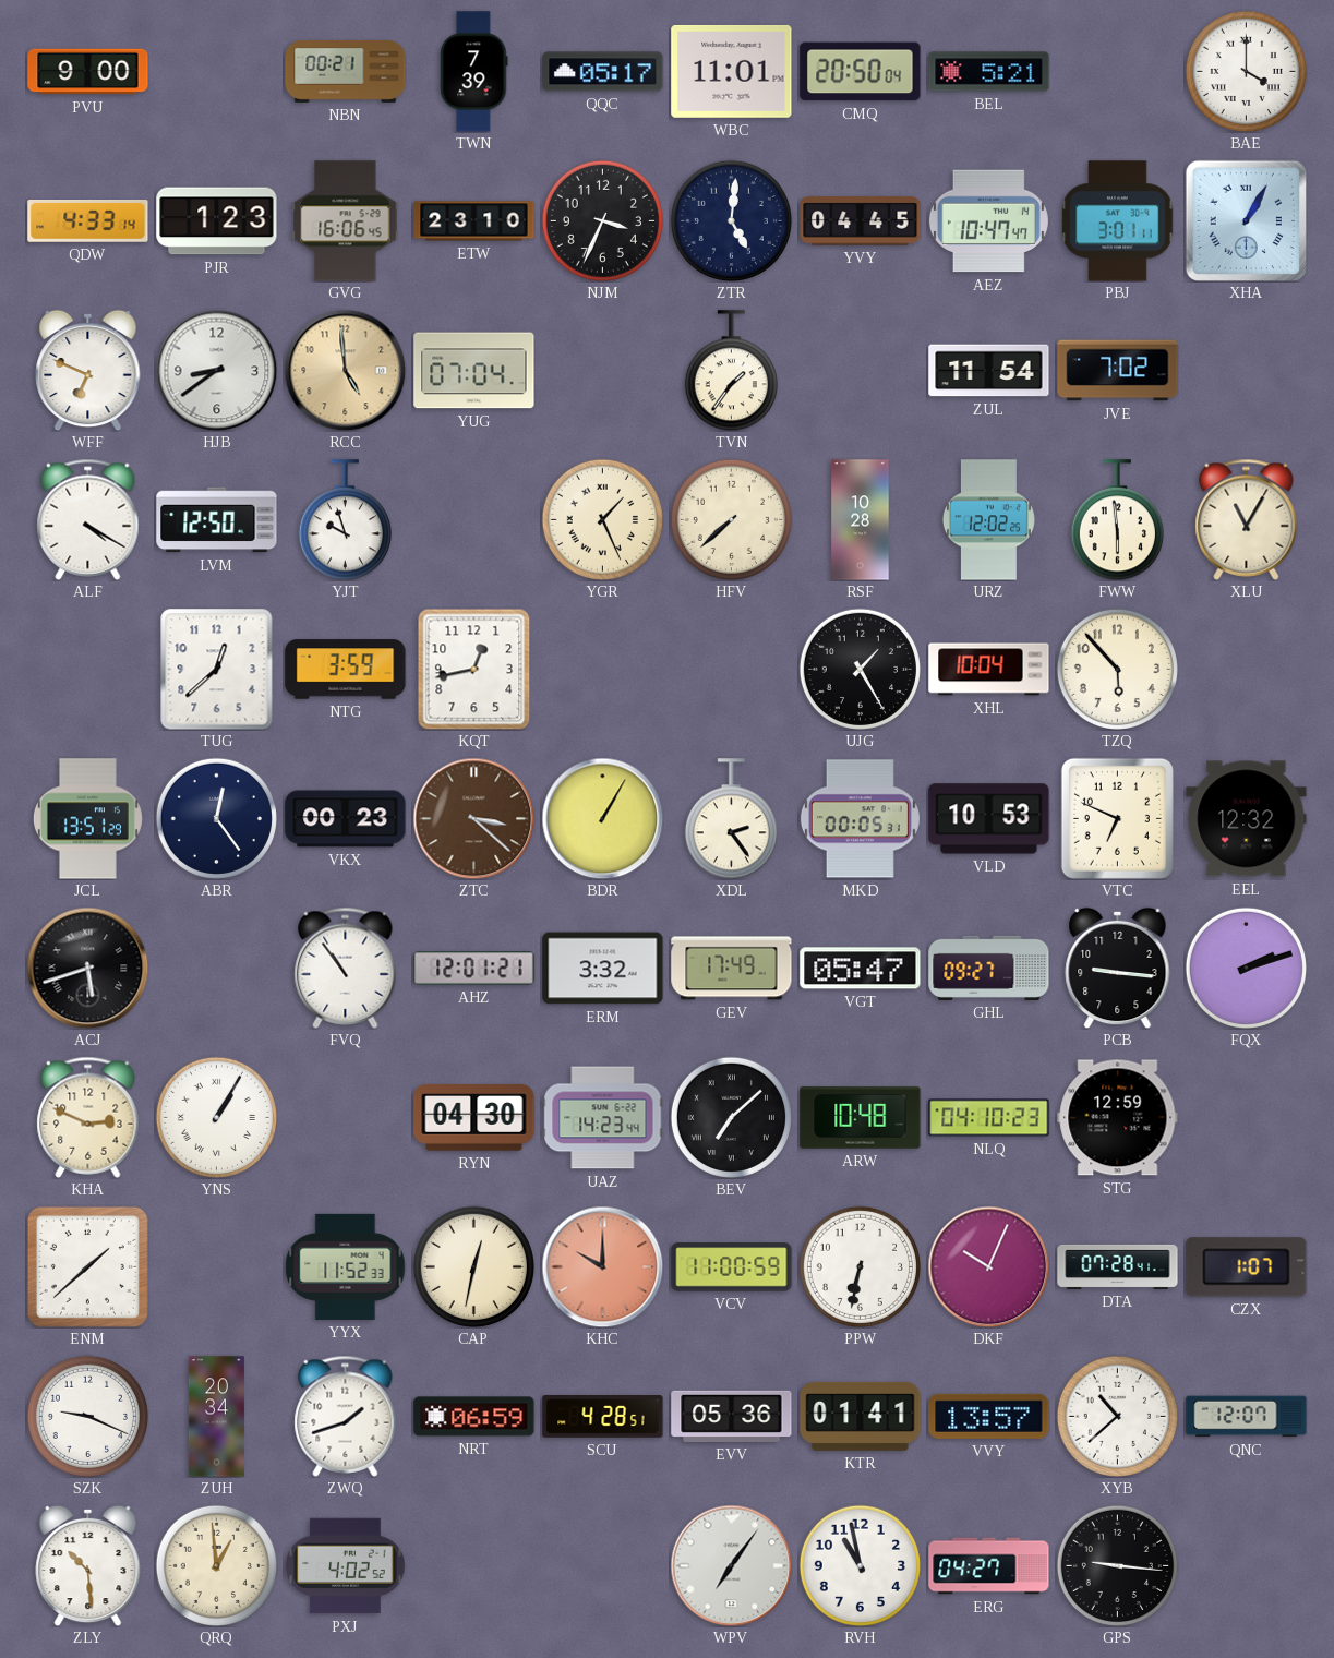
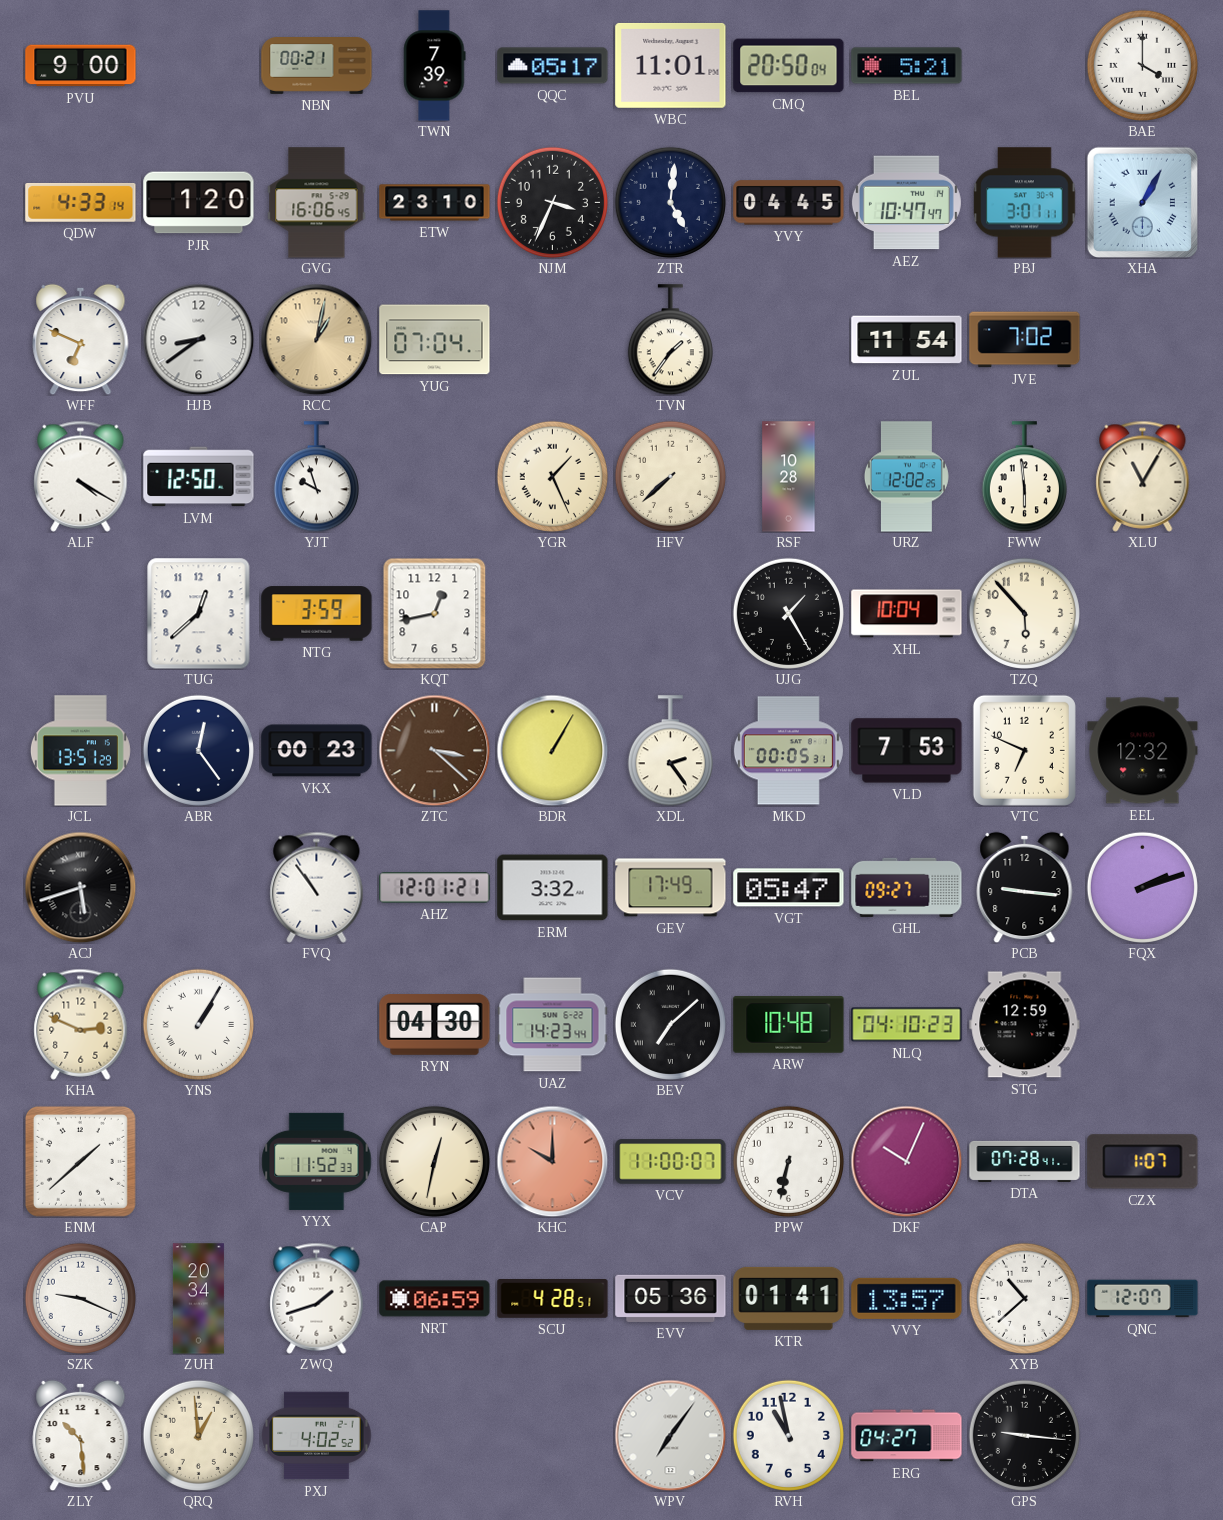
PJR: 1:23 -> 1:20 (199, 203)
RCC: 4:59 -> 1:02 (316, 339)
VLD: 10:53 -> 7:53 (907, 751)
VCV: 11:00:59 -> 11:00:07 (671, 1162)
